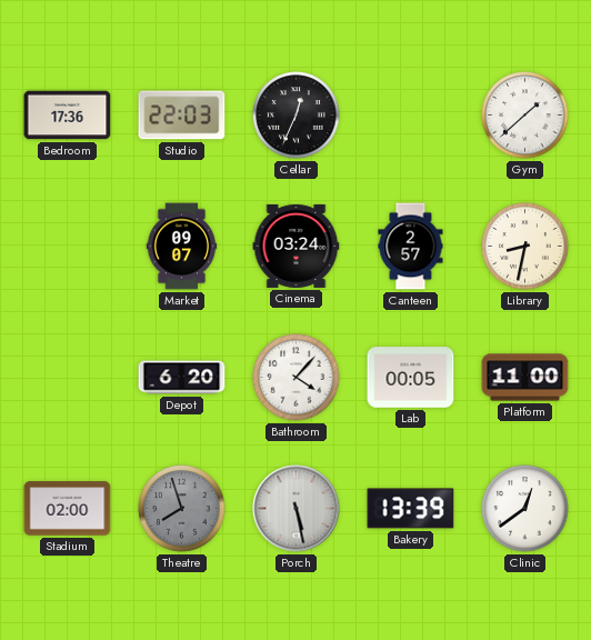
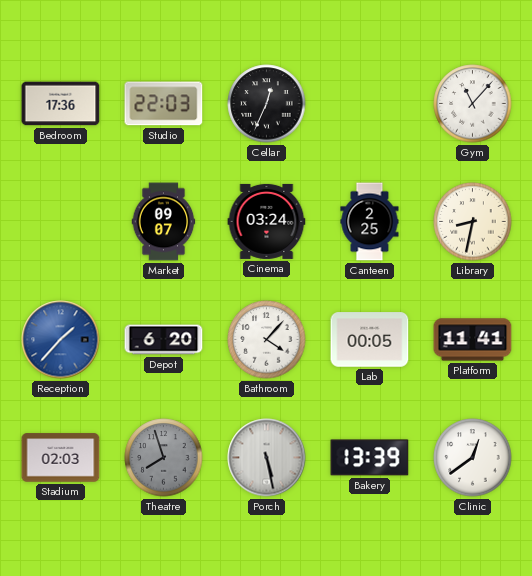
Gym: 1:38 -> 11:07 (473, 104)
Canteen: 2:57 -> 2:25 (370, 222)
Reception: none -> 1:37 (61, 340)
Platform: 11:00 -> 11:41 (473, 340)
Stadium: 02:00 -> 02:03 (61, 458)
